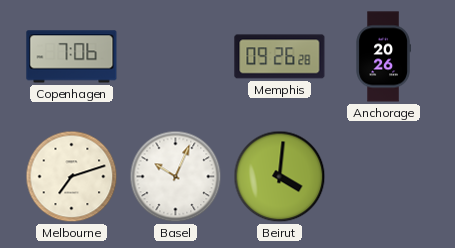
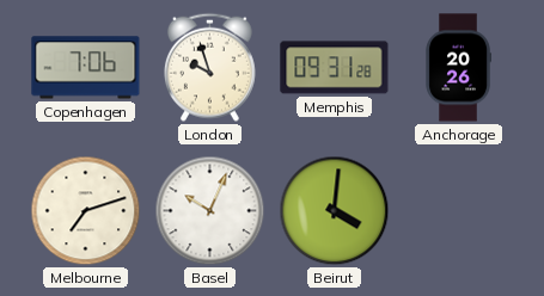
London: none -> 9:57 (209, 67)
Memphis: 09:26 -> 09:31 (335, 68)
